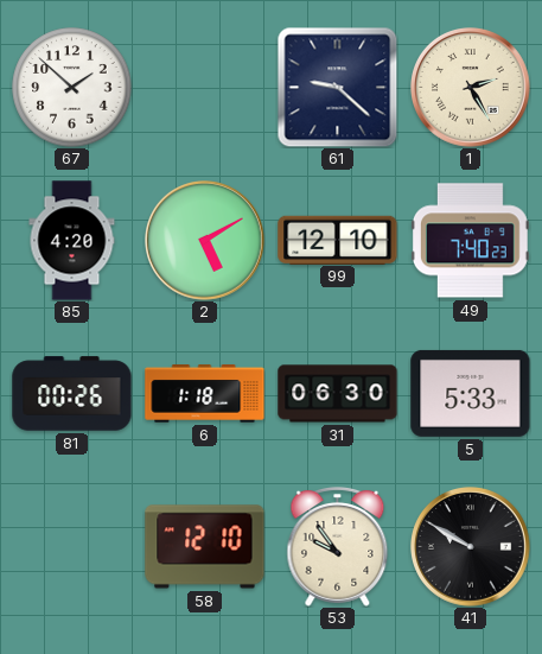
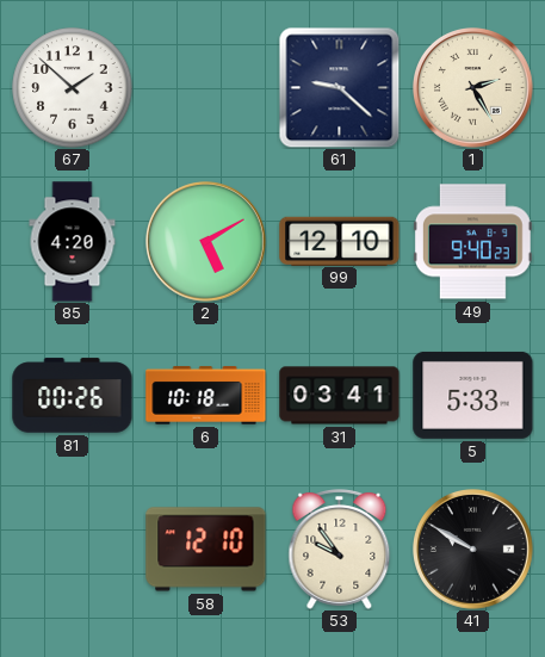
49: 7:40 -> 9:40 (472, 242)
6: 1:18 -> 10:18 (206, 396)
31: 06:30 -> 03:41 (340, 396)
